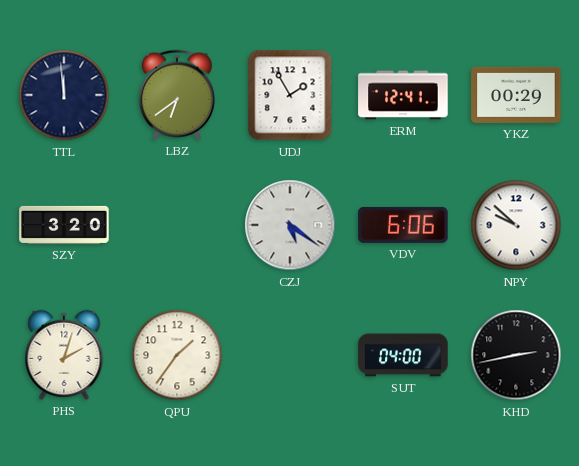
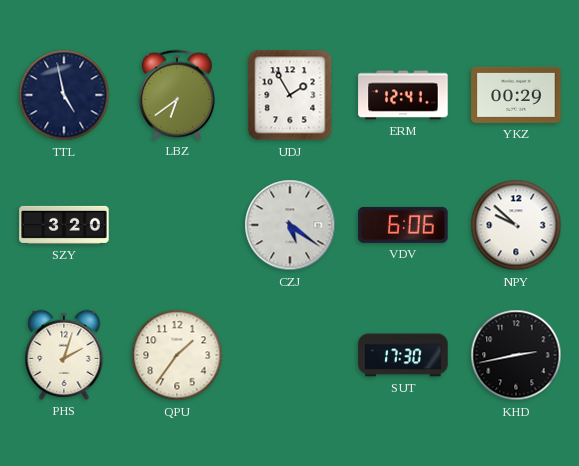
TTL: 11:59 -> 4:58 (64, 95)
SUT: 04:00 -> 17:30 (403, 355)
